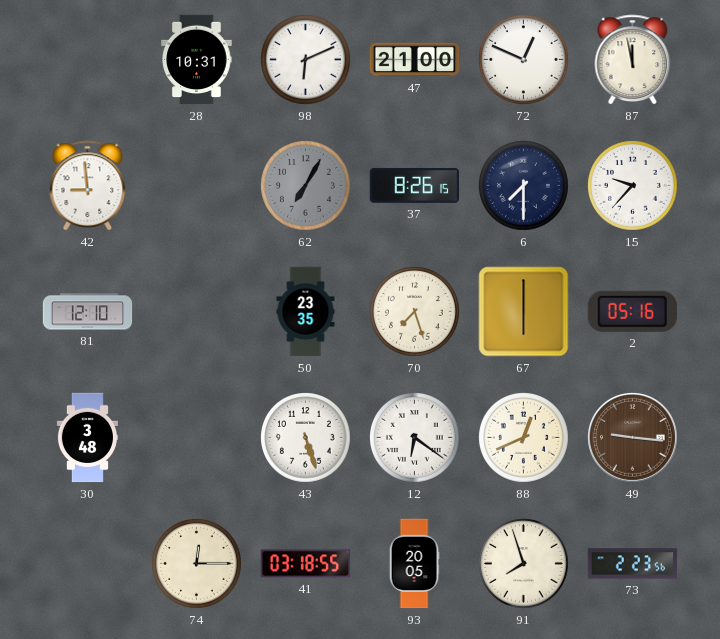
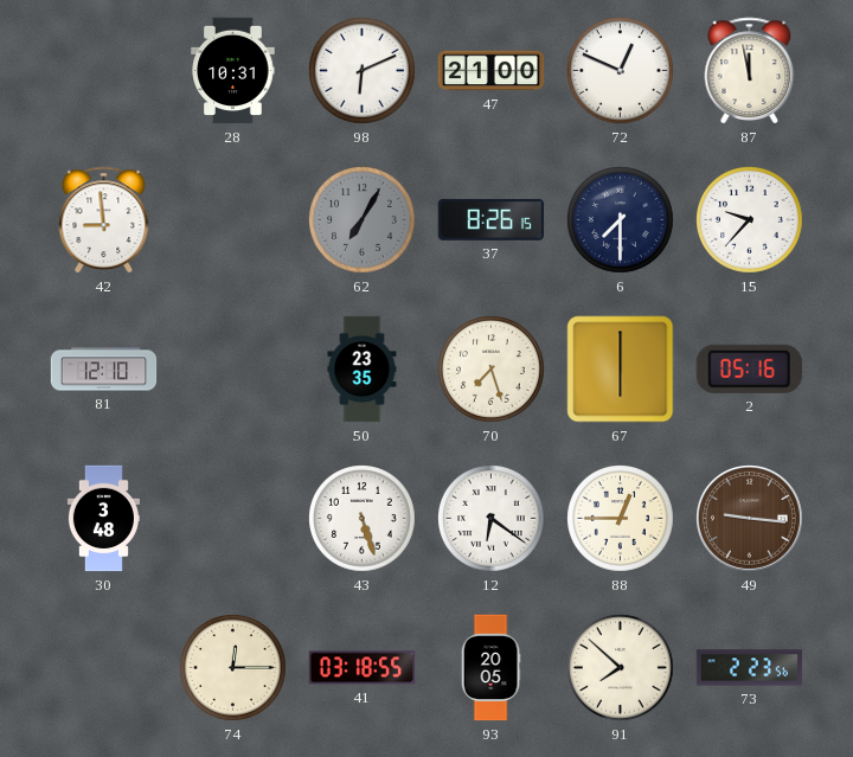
88: 12:41 -> 12:45 (621, 519)
91: 7:57 -> 7:52 (621, 668)
